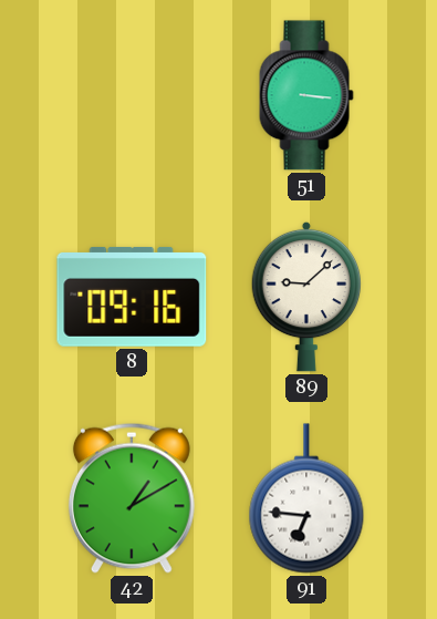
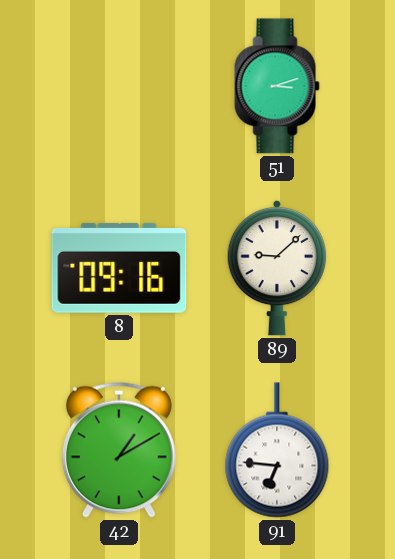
51: 3:16 -> 3:12 (277, 86)
